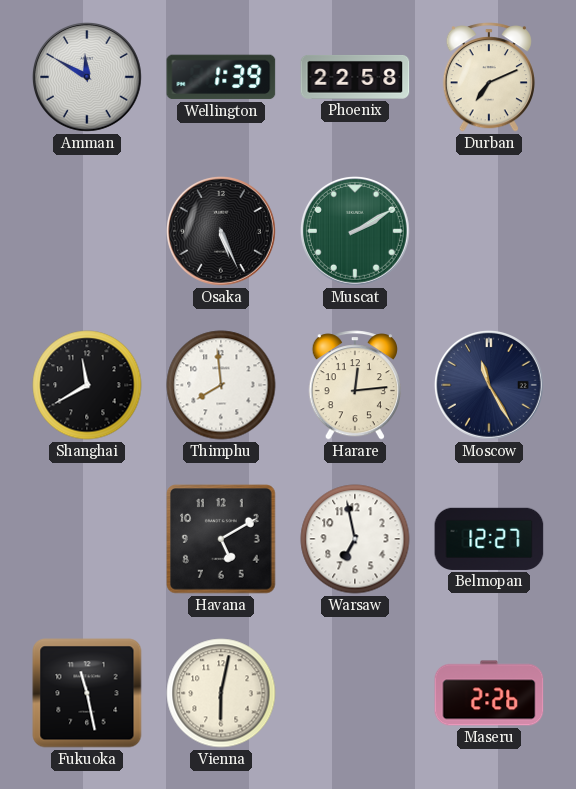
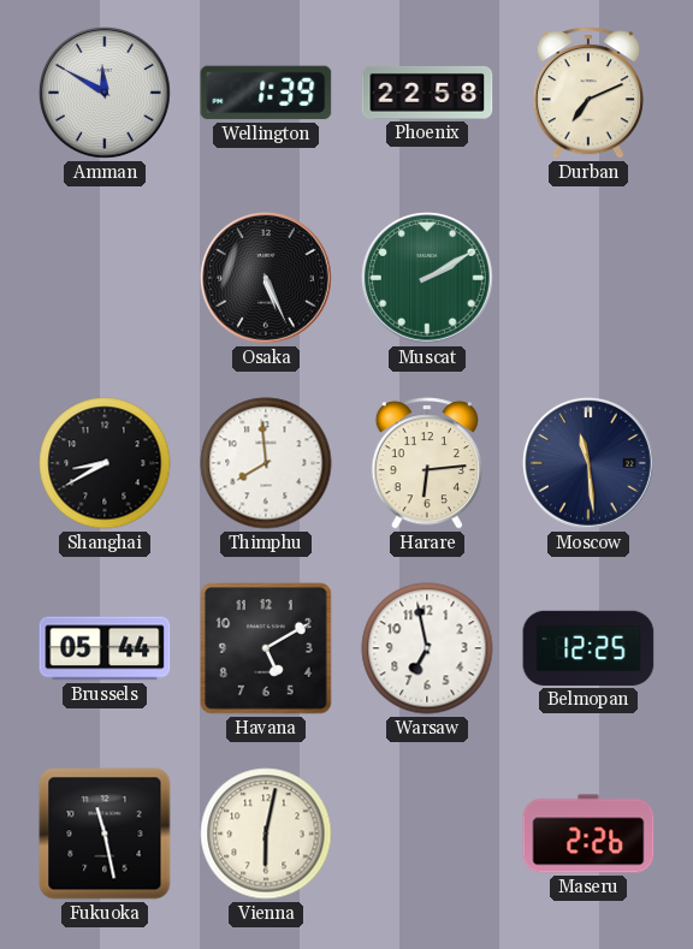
Shanghai: 11:40 -> 8:40 (105, 463)
Harare: 12:14 -> 6:14 (427, 463)
Moscow: 11:25 -> 11:29 (588, 463)
Brussels: none -> 05:44 (105, 648)
Belmopan: 12:27 -> 12:25 (588, 648)
